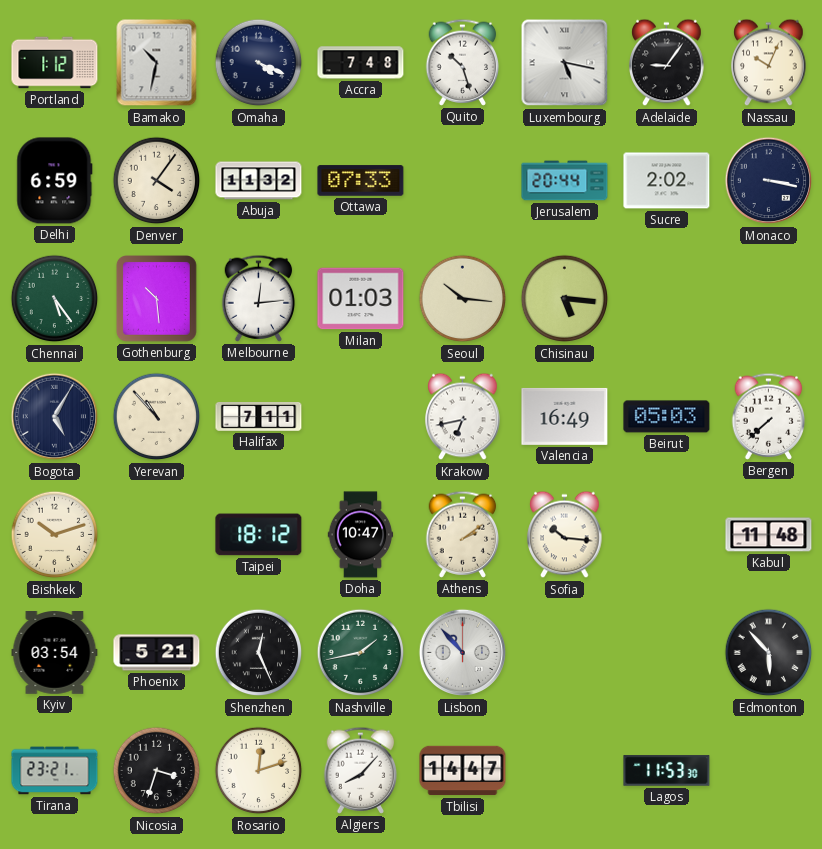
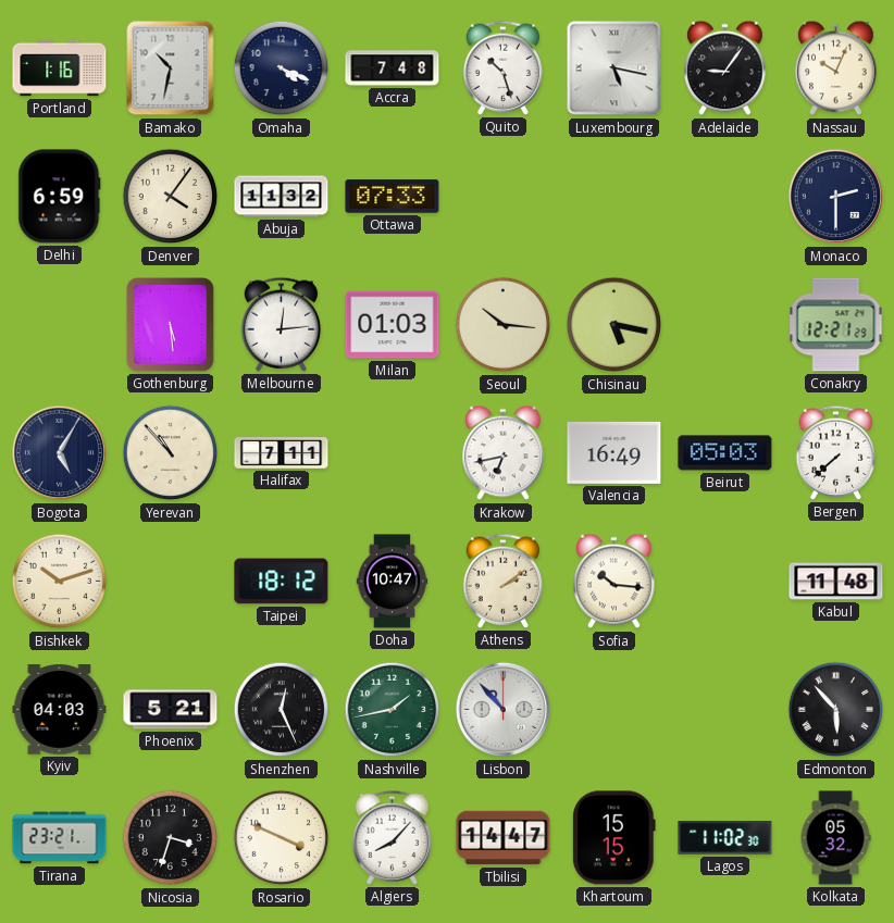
Portland: 1:12 -> 1:16 (60, 68)
Jerusalem: 20:44 -> none (565, 181)
Sucre: 2:02 -> none (667, 181)
Monaco: 3:17 -> 2:30 (836, 197)
Chennai: 5:24 -> none (55, 299)
Gothenburg: 10:29 -> 5:29 (171, 325)
Chisinau: 5:16 -> 5:17 (614, 325)
Conakry: none -> 12:21 (836, 325)
Kyiv: 03:54 -> 04:03 (60, 710)
Rosario: 12:12 -> 3:49 (282, 838)
Khartoum: none -> 15:15 (614, 838)
Lagos: 11:53 -> 11:02 (725, 838)
Kolkata: none -> 05:32 (835, 838)
